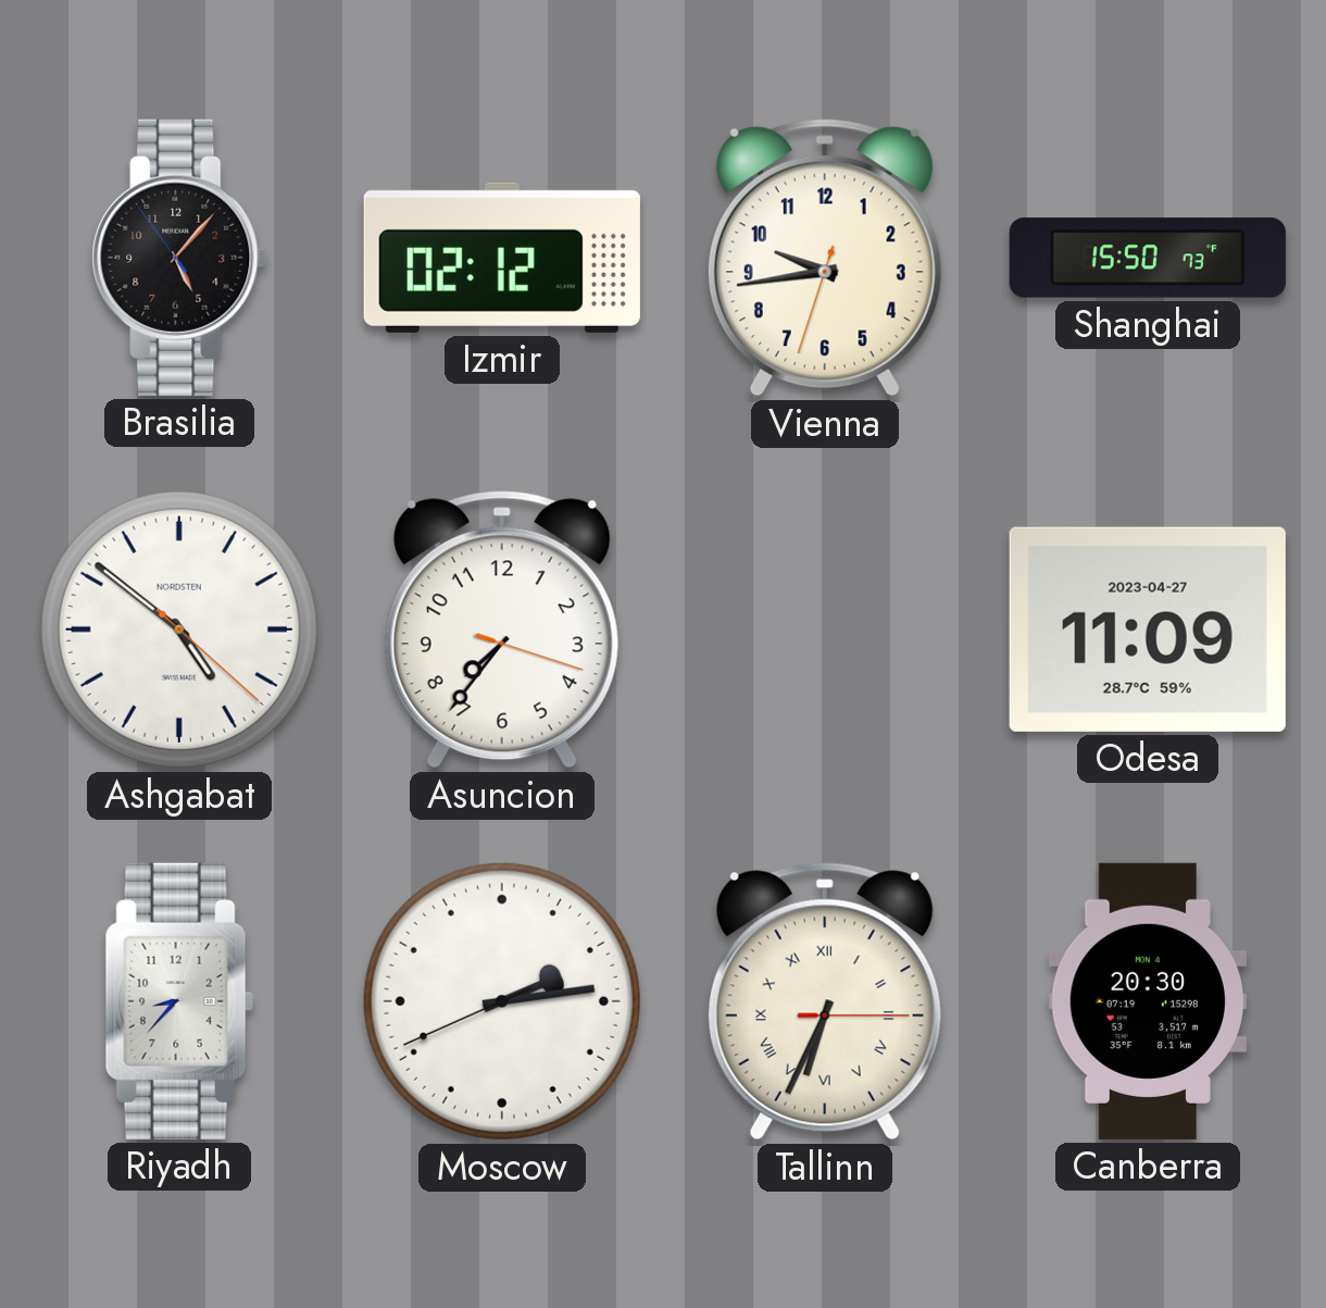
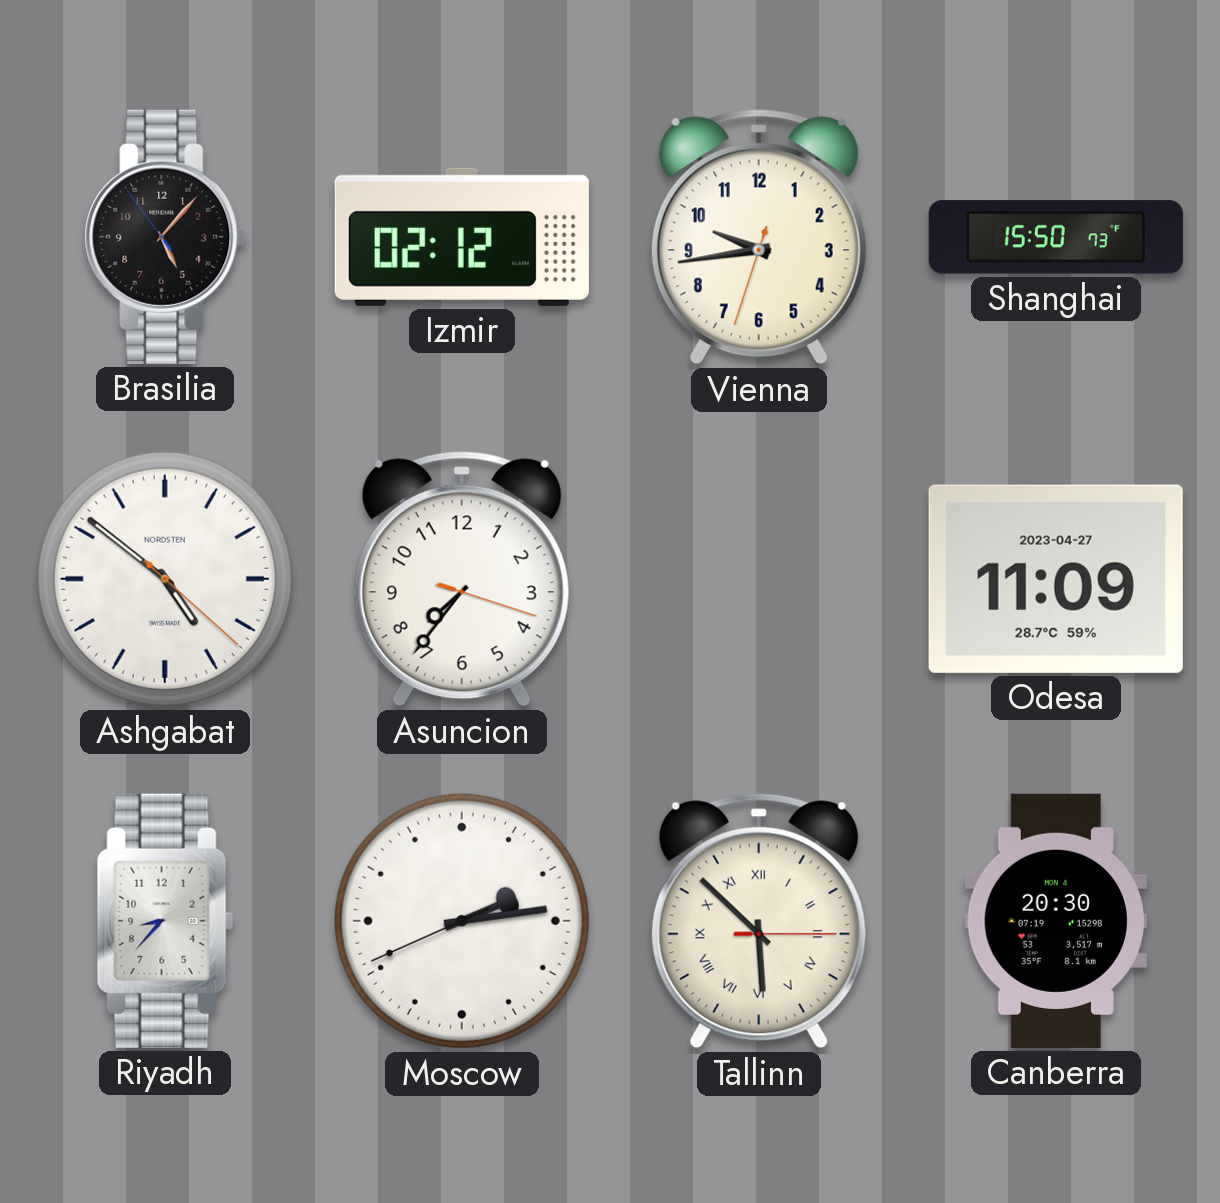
Tallinn: 6:34 -> 5:52 (759, 921)
